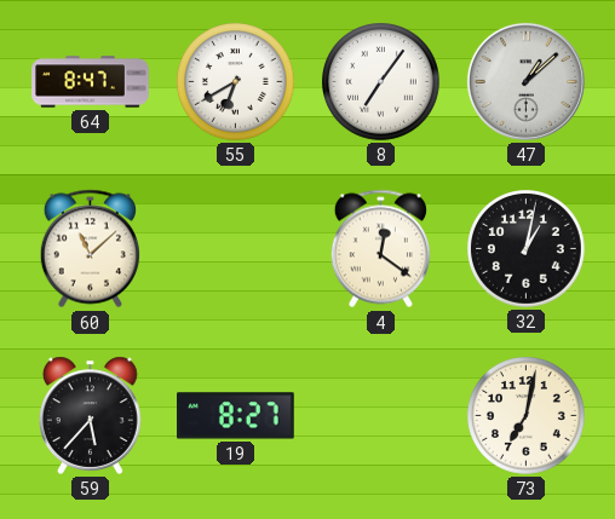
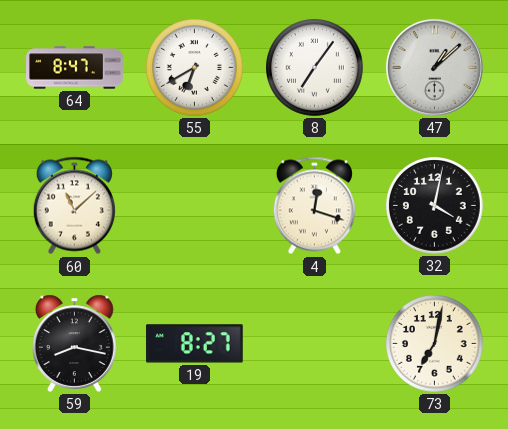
4: 12:21 -> 12:18 (314, 206)
32: 1:02 -> 4:02 (435, 206)
59: 5:37 -> 8:17 (74, 343)
